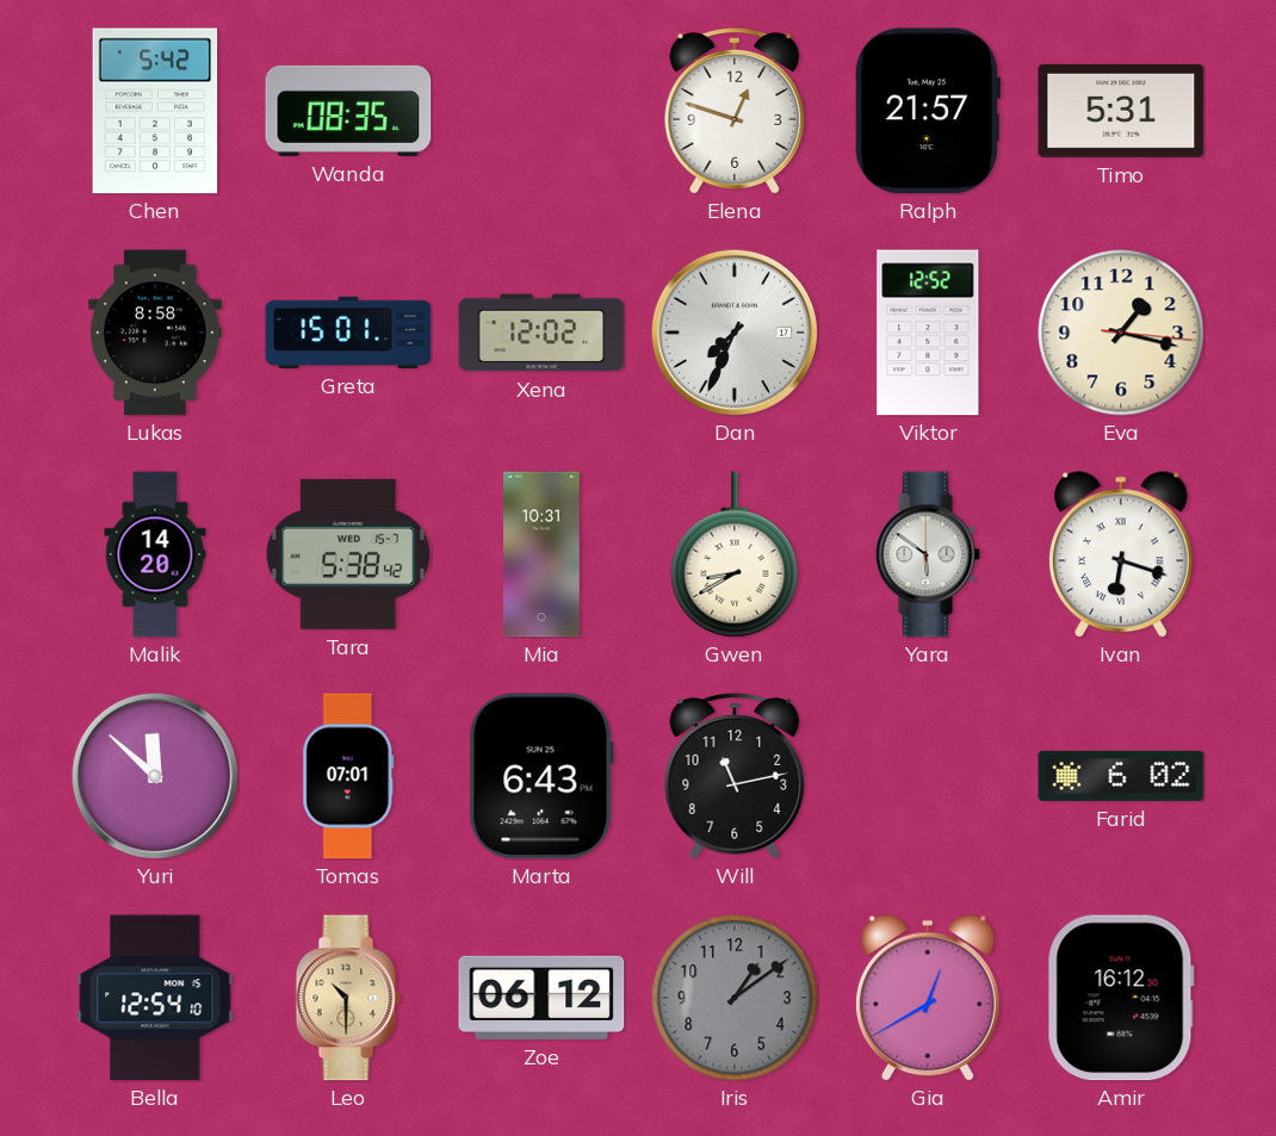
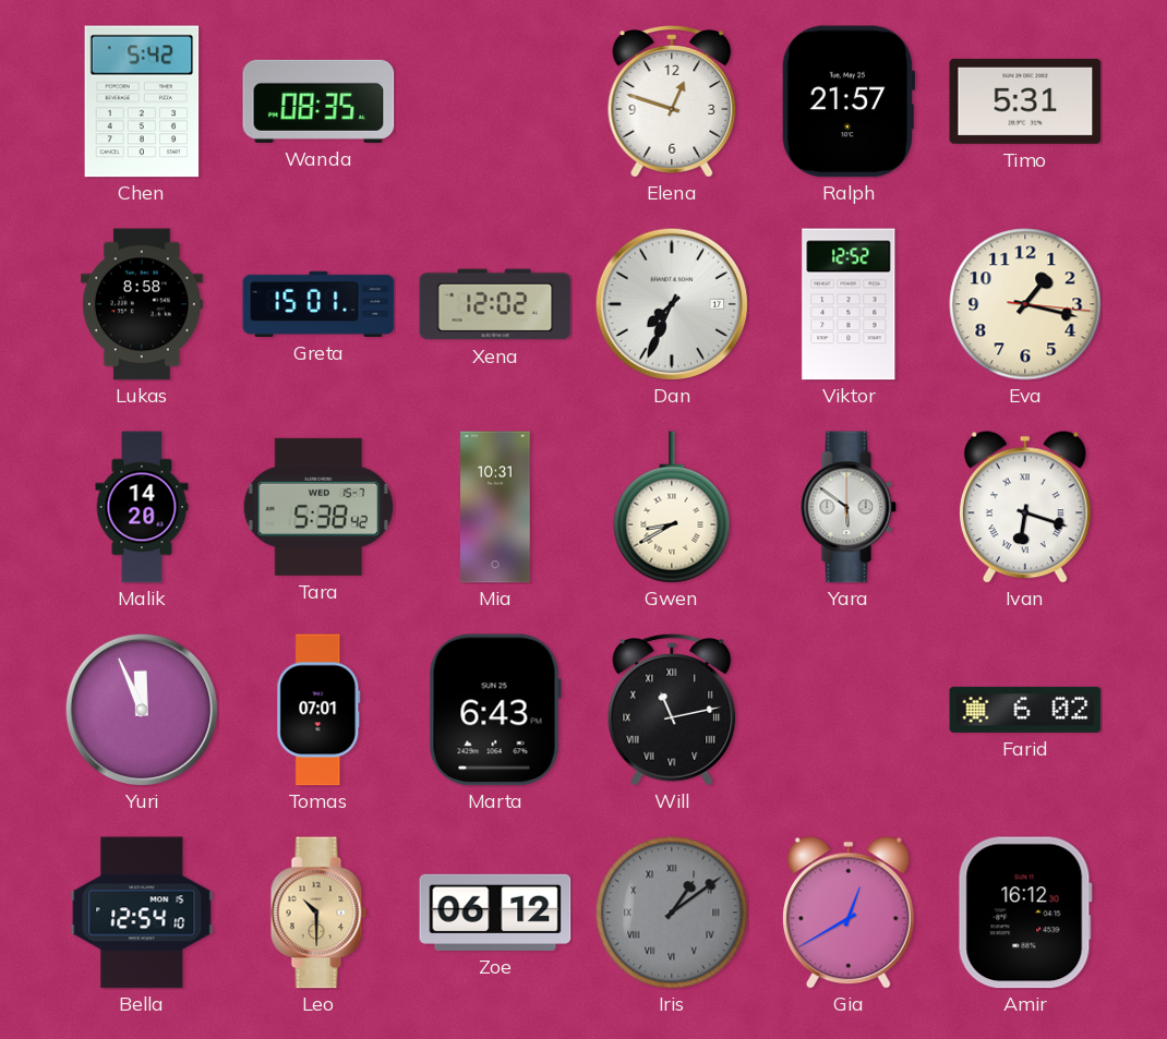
Yuri: 11:52 -> 11:56 (142, 710)
Will numerals: Arabic -> Roman (672, 710)
Iris numerals: Arabic -> Roman (672, 913)
